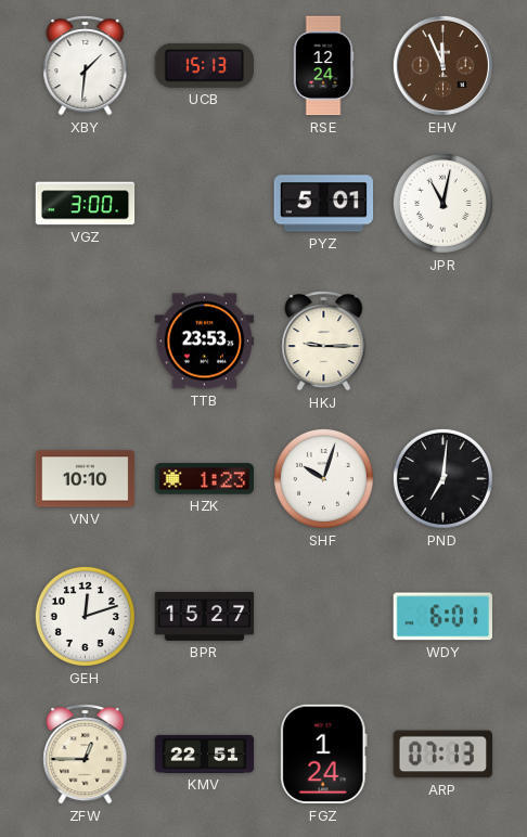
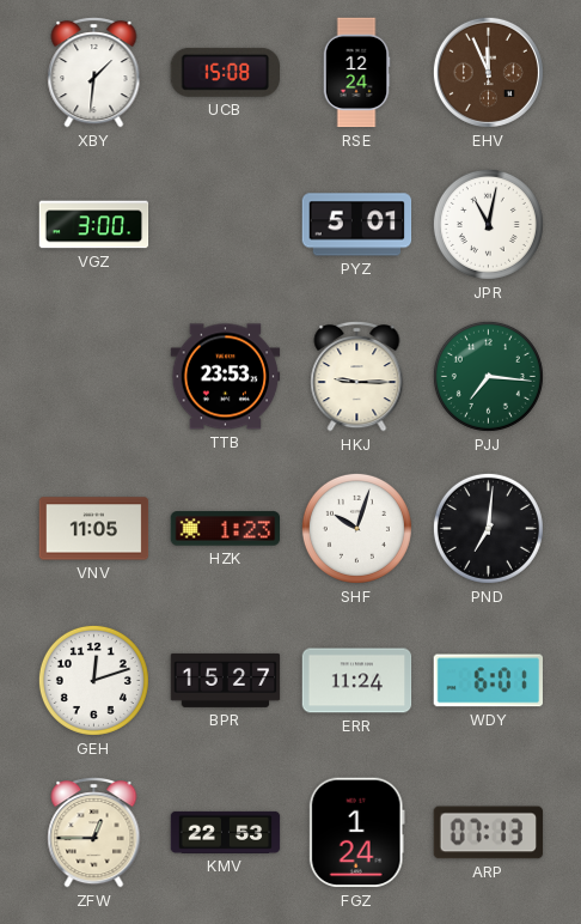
UCB: 15:13 -> 15:08 (225, 72)
PJJ: none -> 7:16 (488, 376)
VNV: 10:10 -> 11:05 (94, 529)
ERR: none -> 11:24 (357, 681)
KMV: 22:51 -> 22:53 (226, 832)
